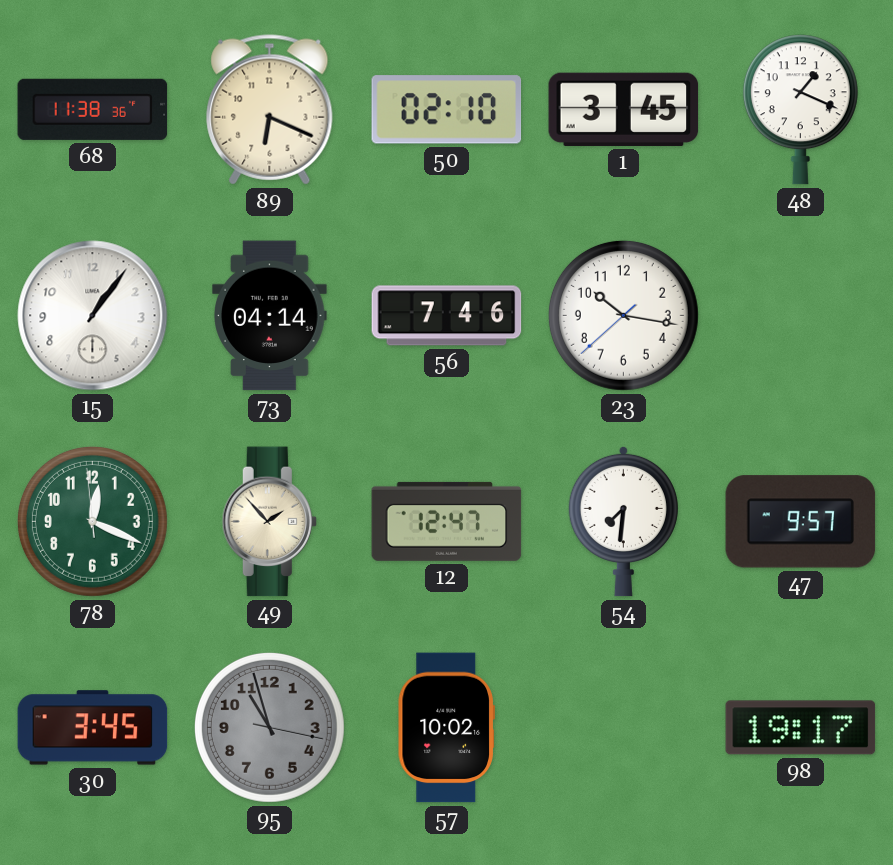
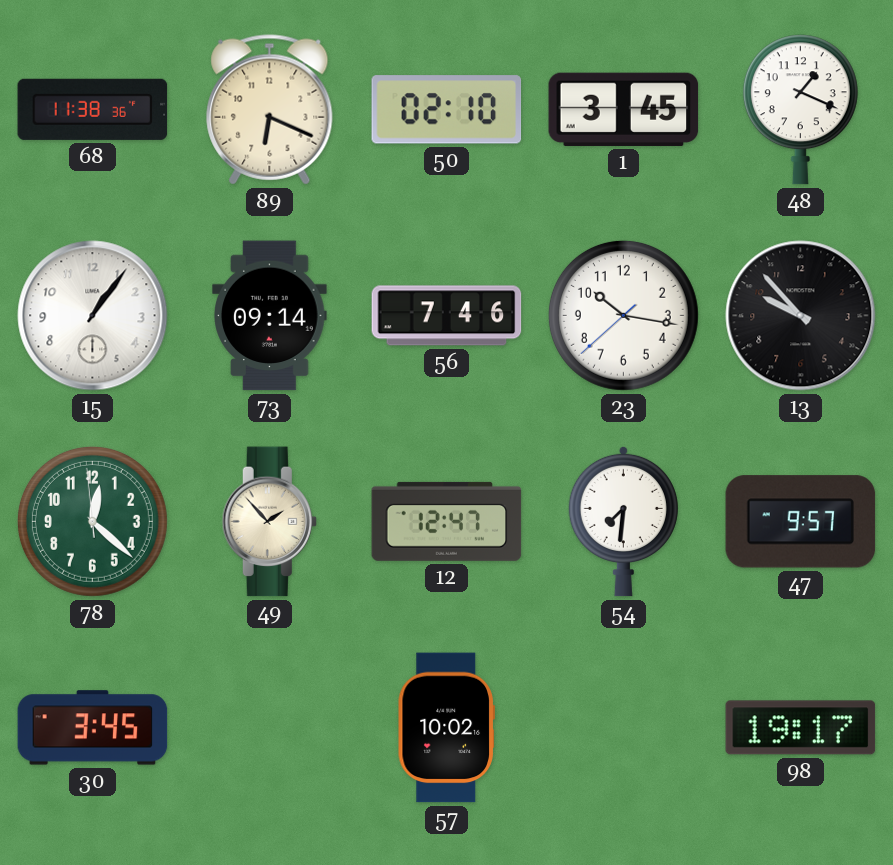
73: 04:14 -> 09:14 (270, 316)
13: none -> 9:53 (801, 316)
78: 12:18 -> 12:21 (92, 521)
95: 10:57 -> none (269, 727)
